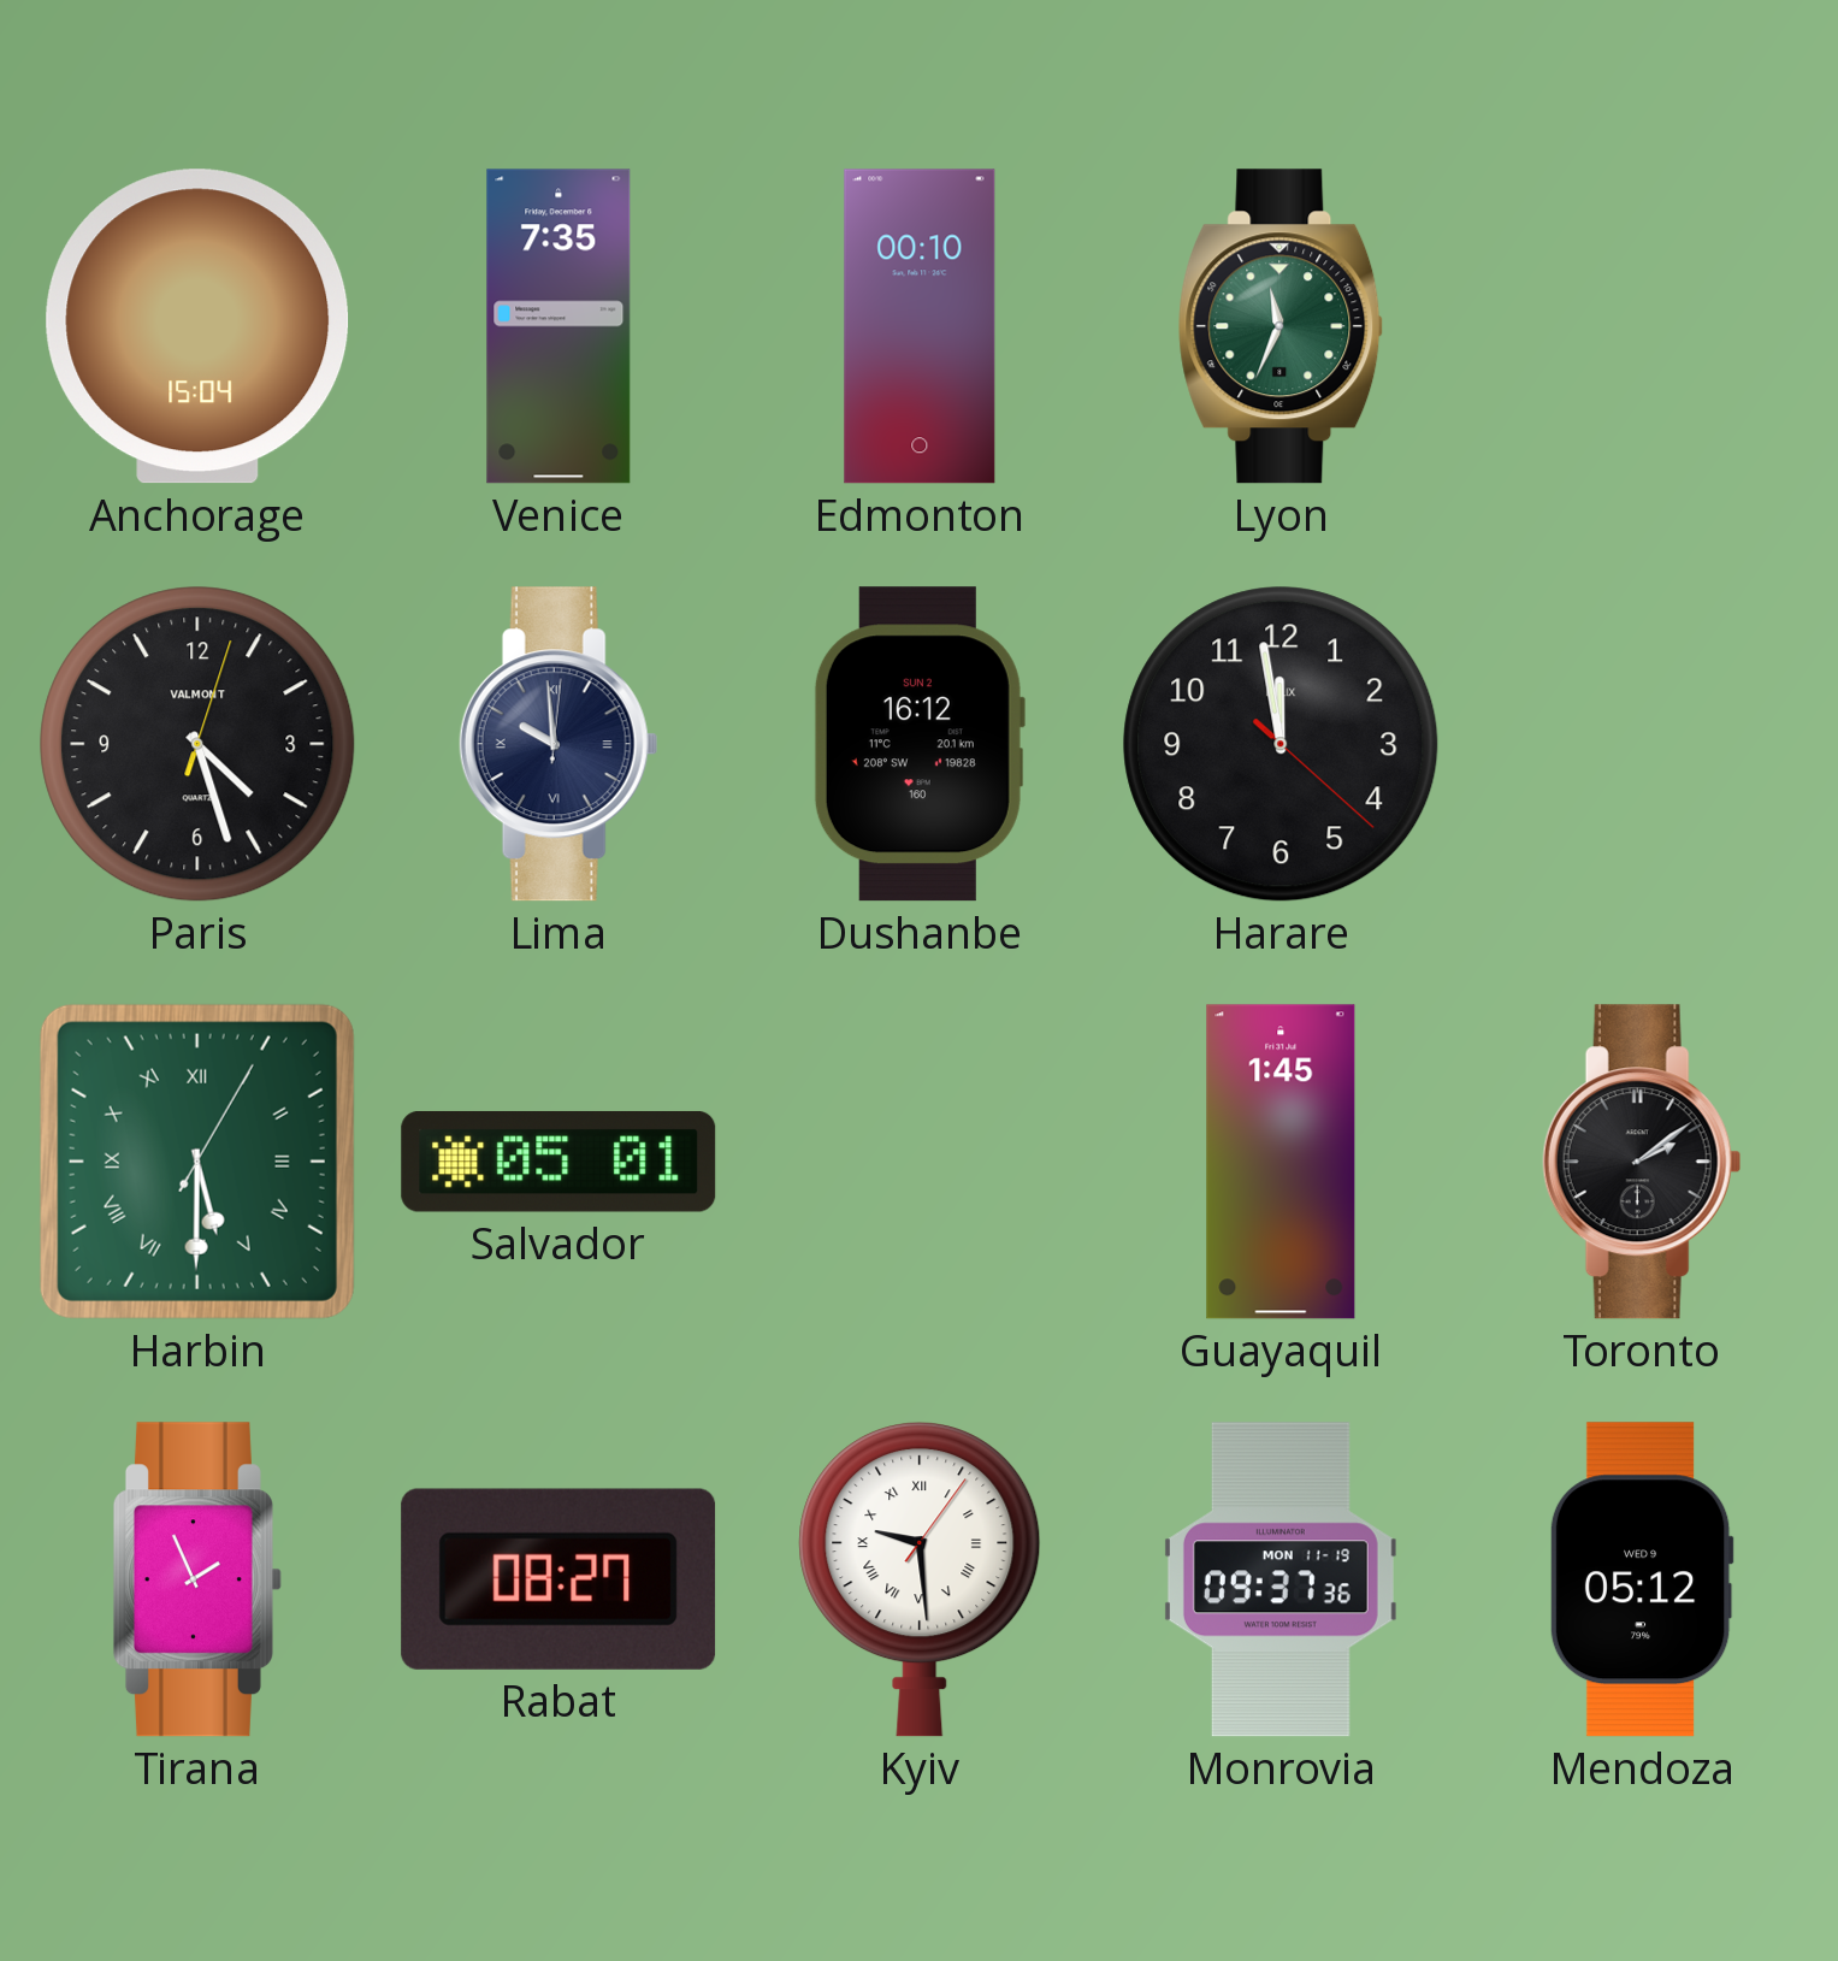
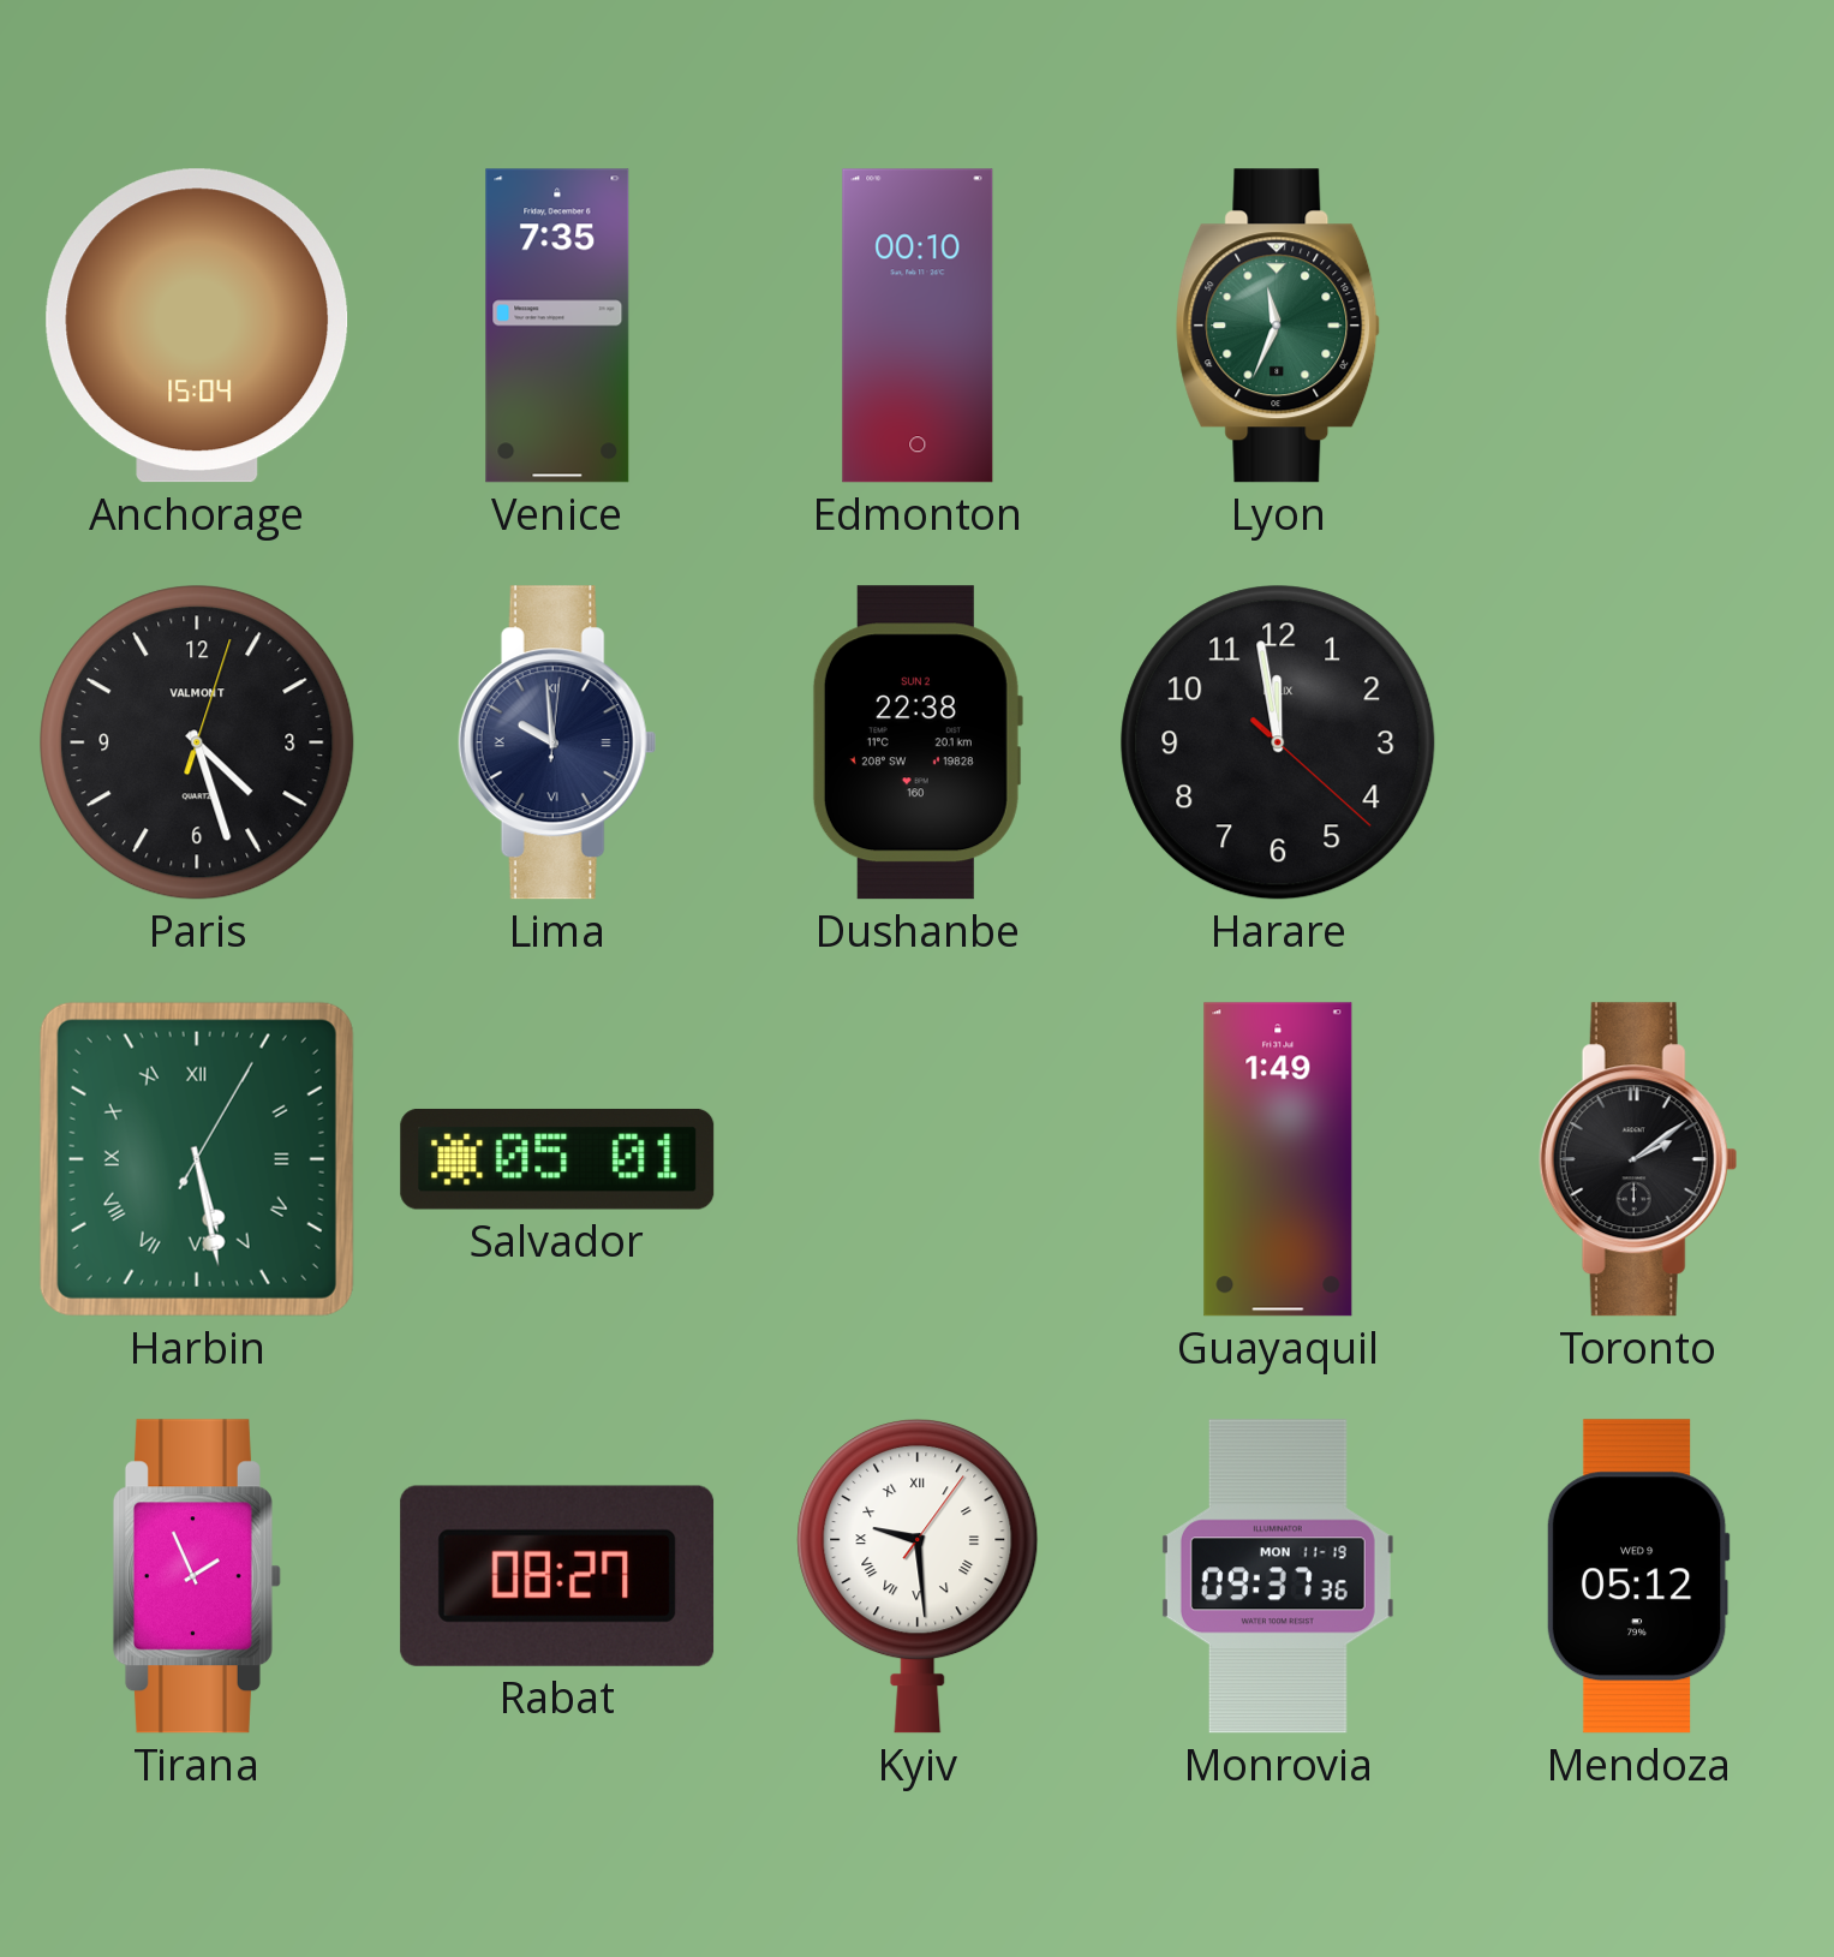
Dushanbe: 16:12 -> 22:38 (916, 742)
Harbin: 5:30 -> 5:28 (197, 1159)
Guayaquil: 1:45 -> 1:49 (1278, 1159)
